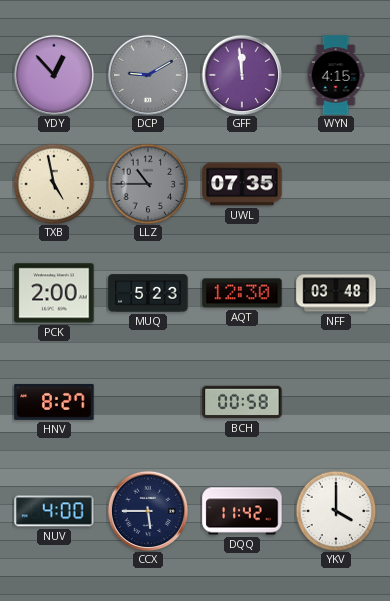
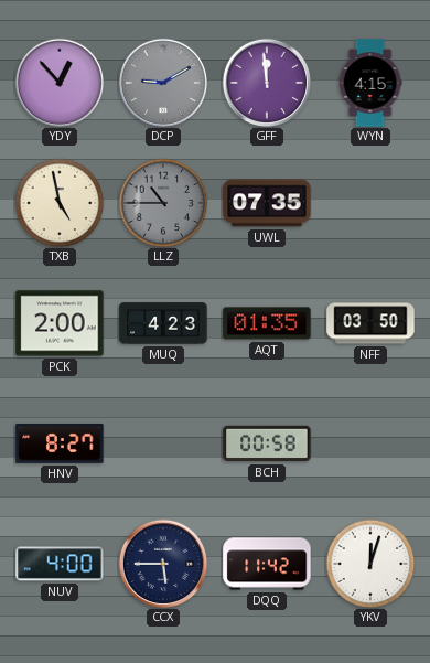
MUQ: 5:23 -> 4:23 (163, 323)
AQT: 12:30 -> 01:35 (267, 323)
NFF: 03:48 -> 03:50 (370, 323)
YKV: 4:00 -> 12:03 (370, 564)
